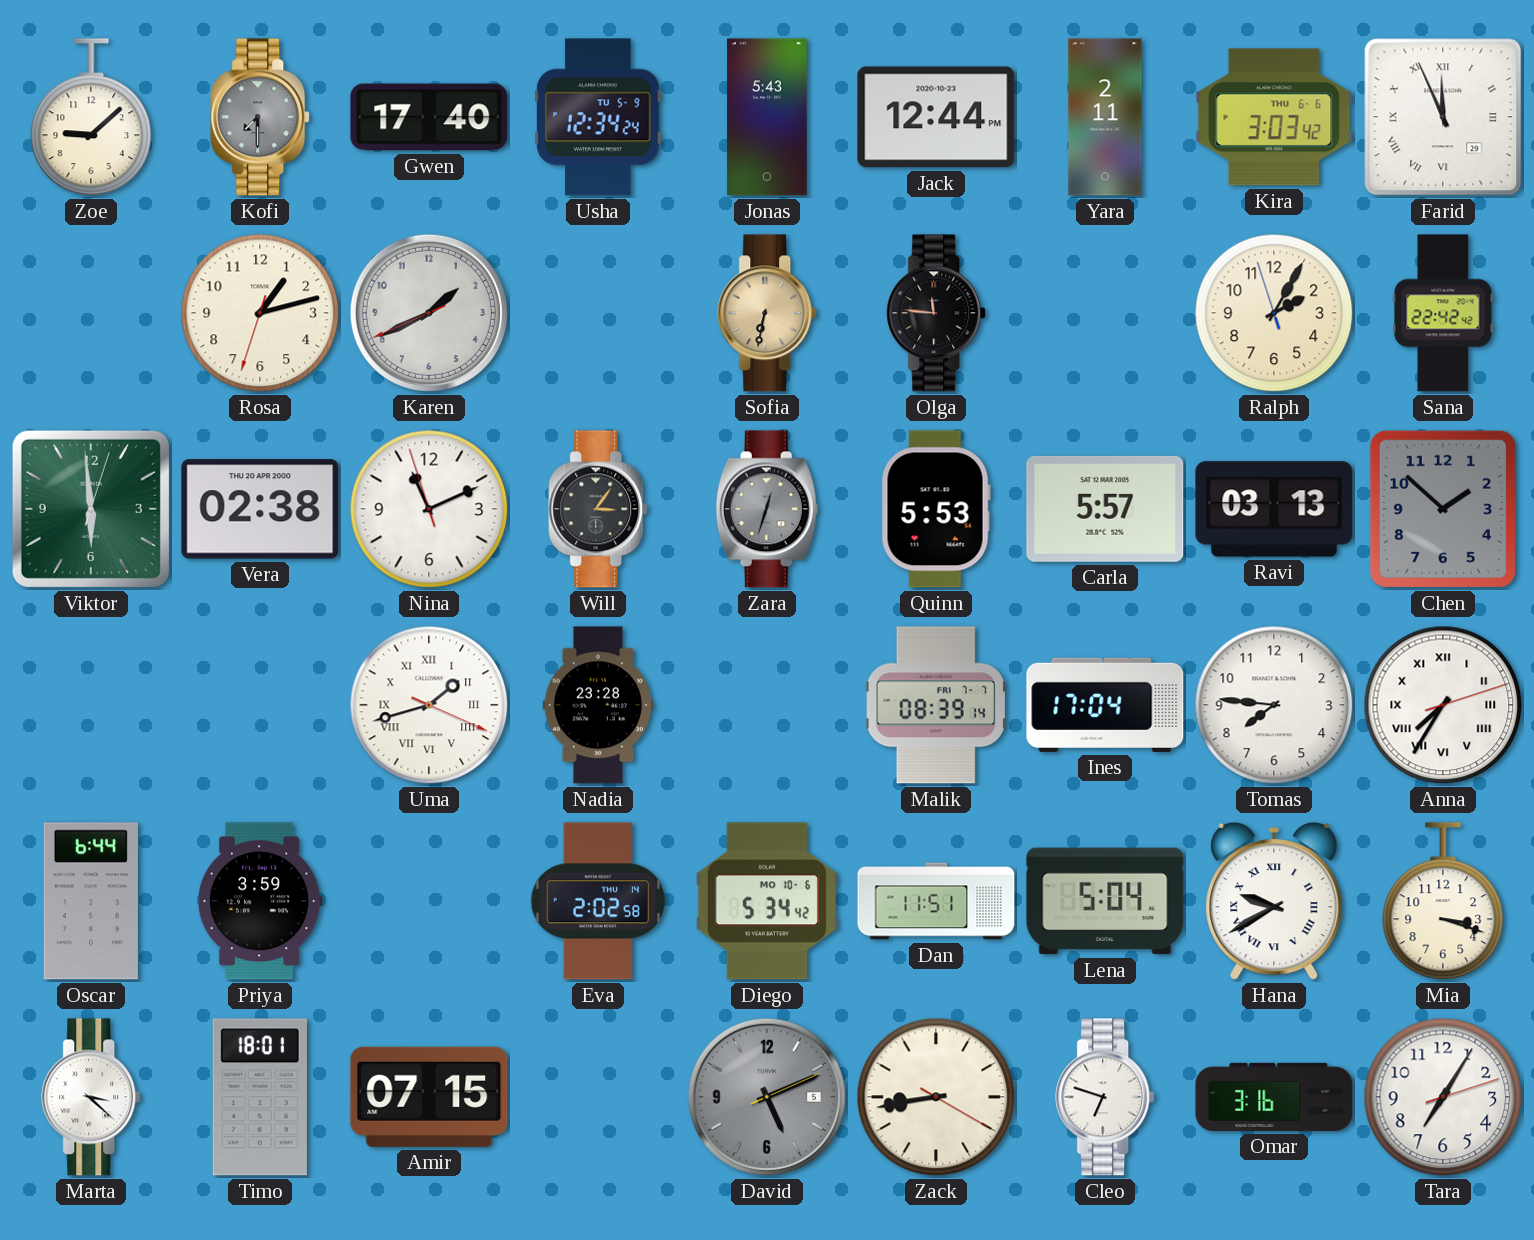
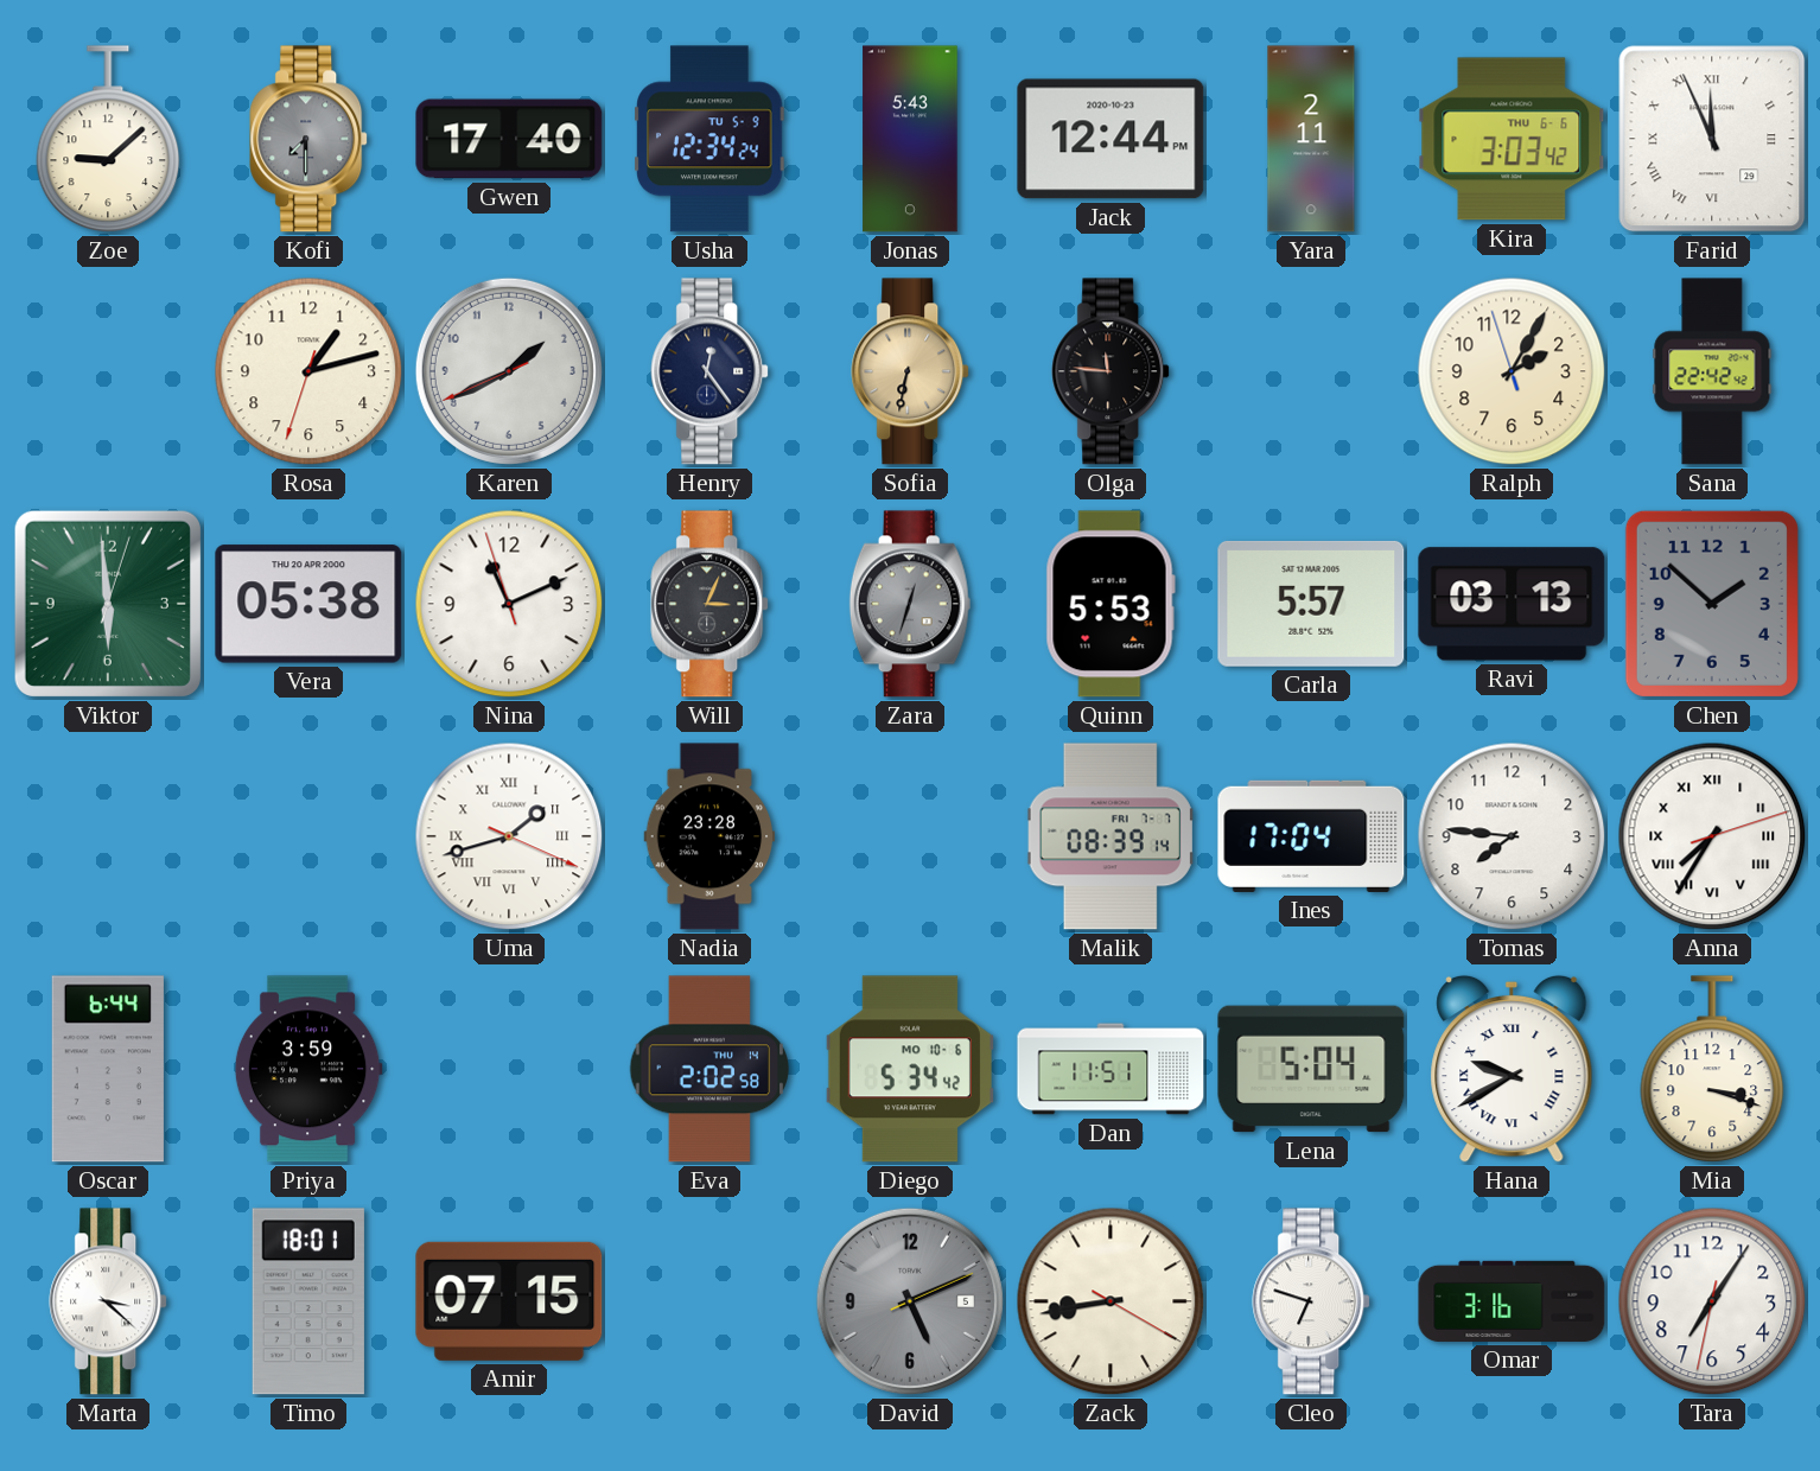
Henry: none -> 12:24 (711, 371)
Vera: 02:38 -> 05:38 (308, 604)
Will: 3:06 -> 3:04 (711, 604)
Tara: 7:05:12 -> 7:05:32 (1712, 1301)
